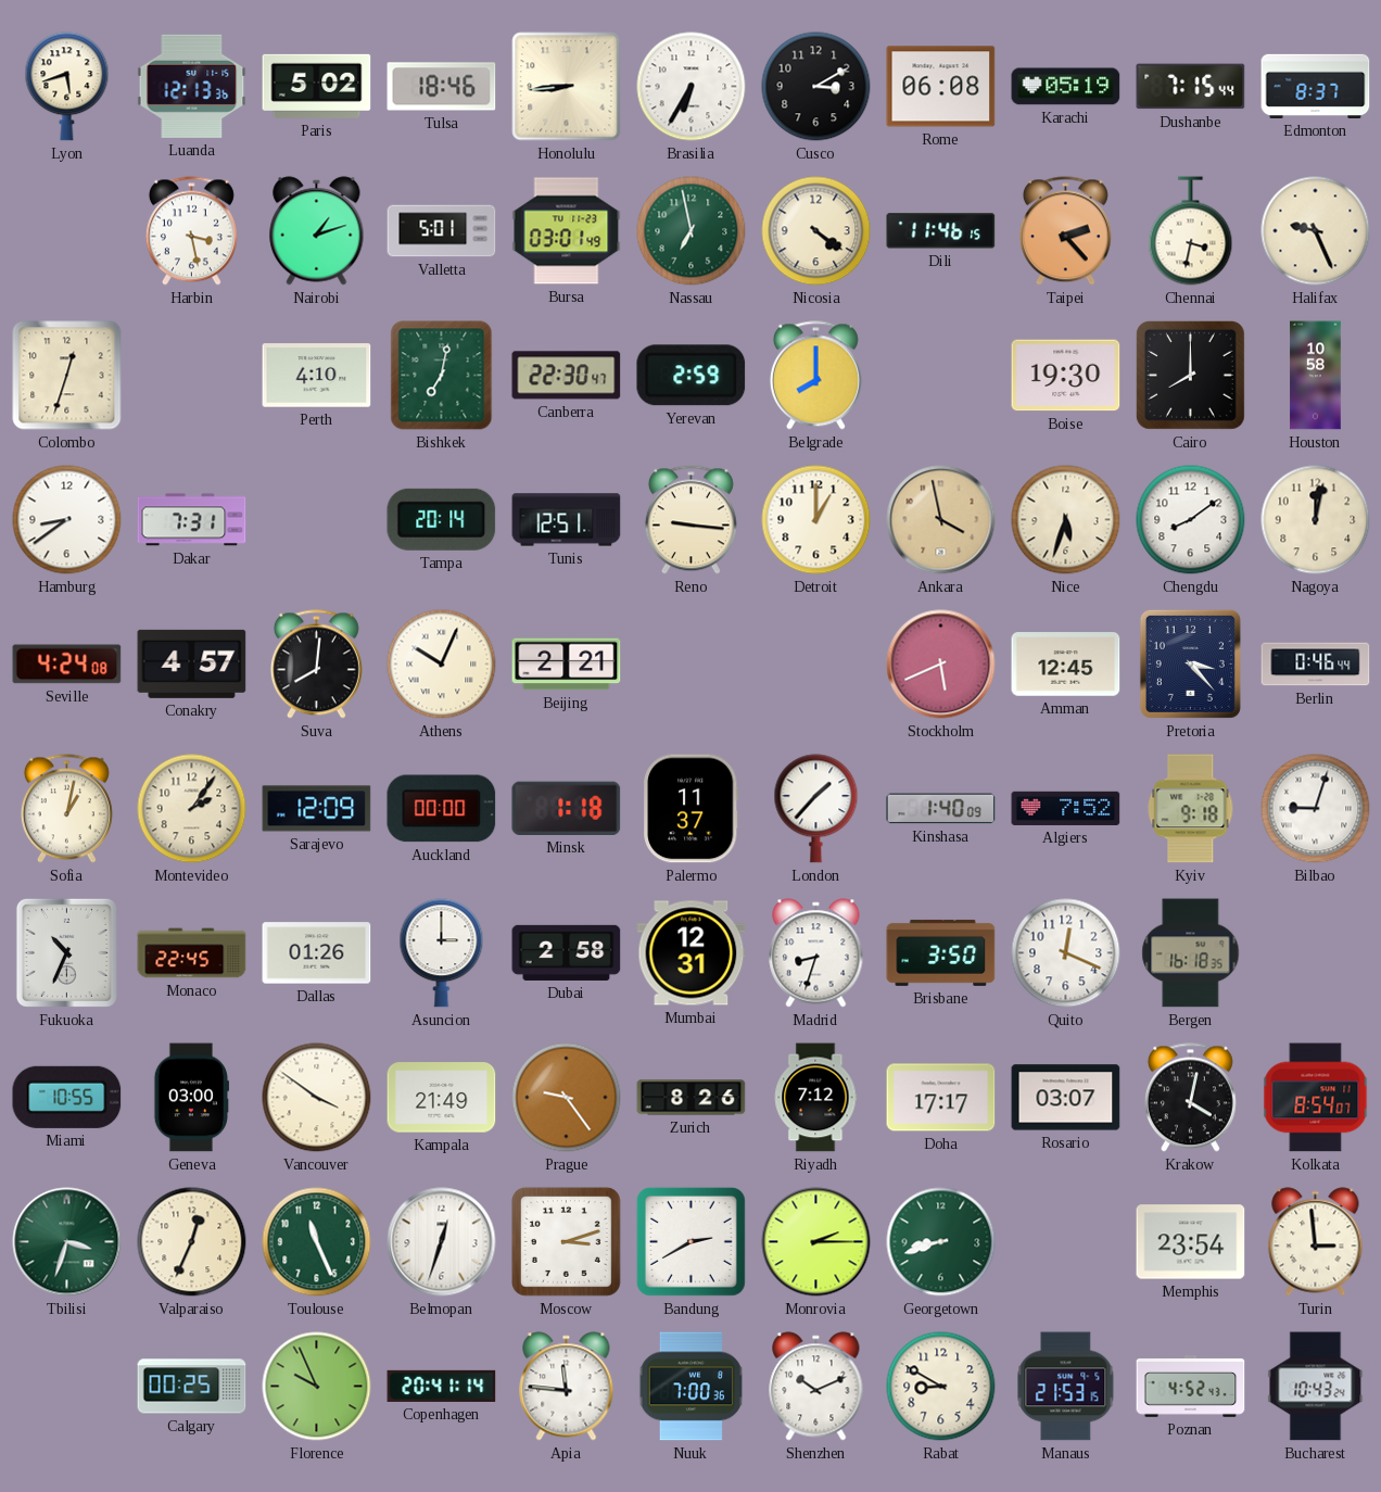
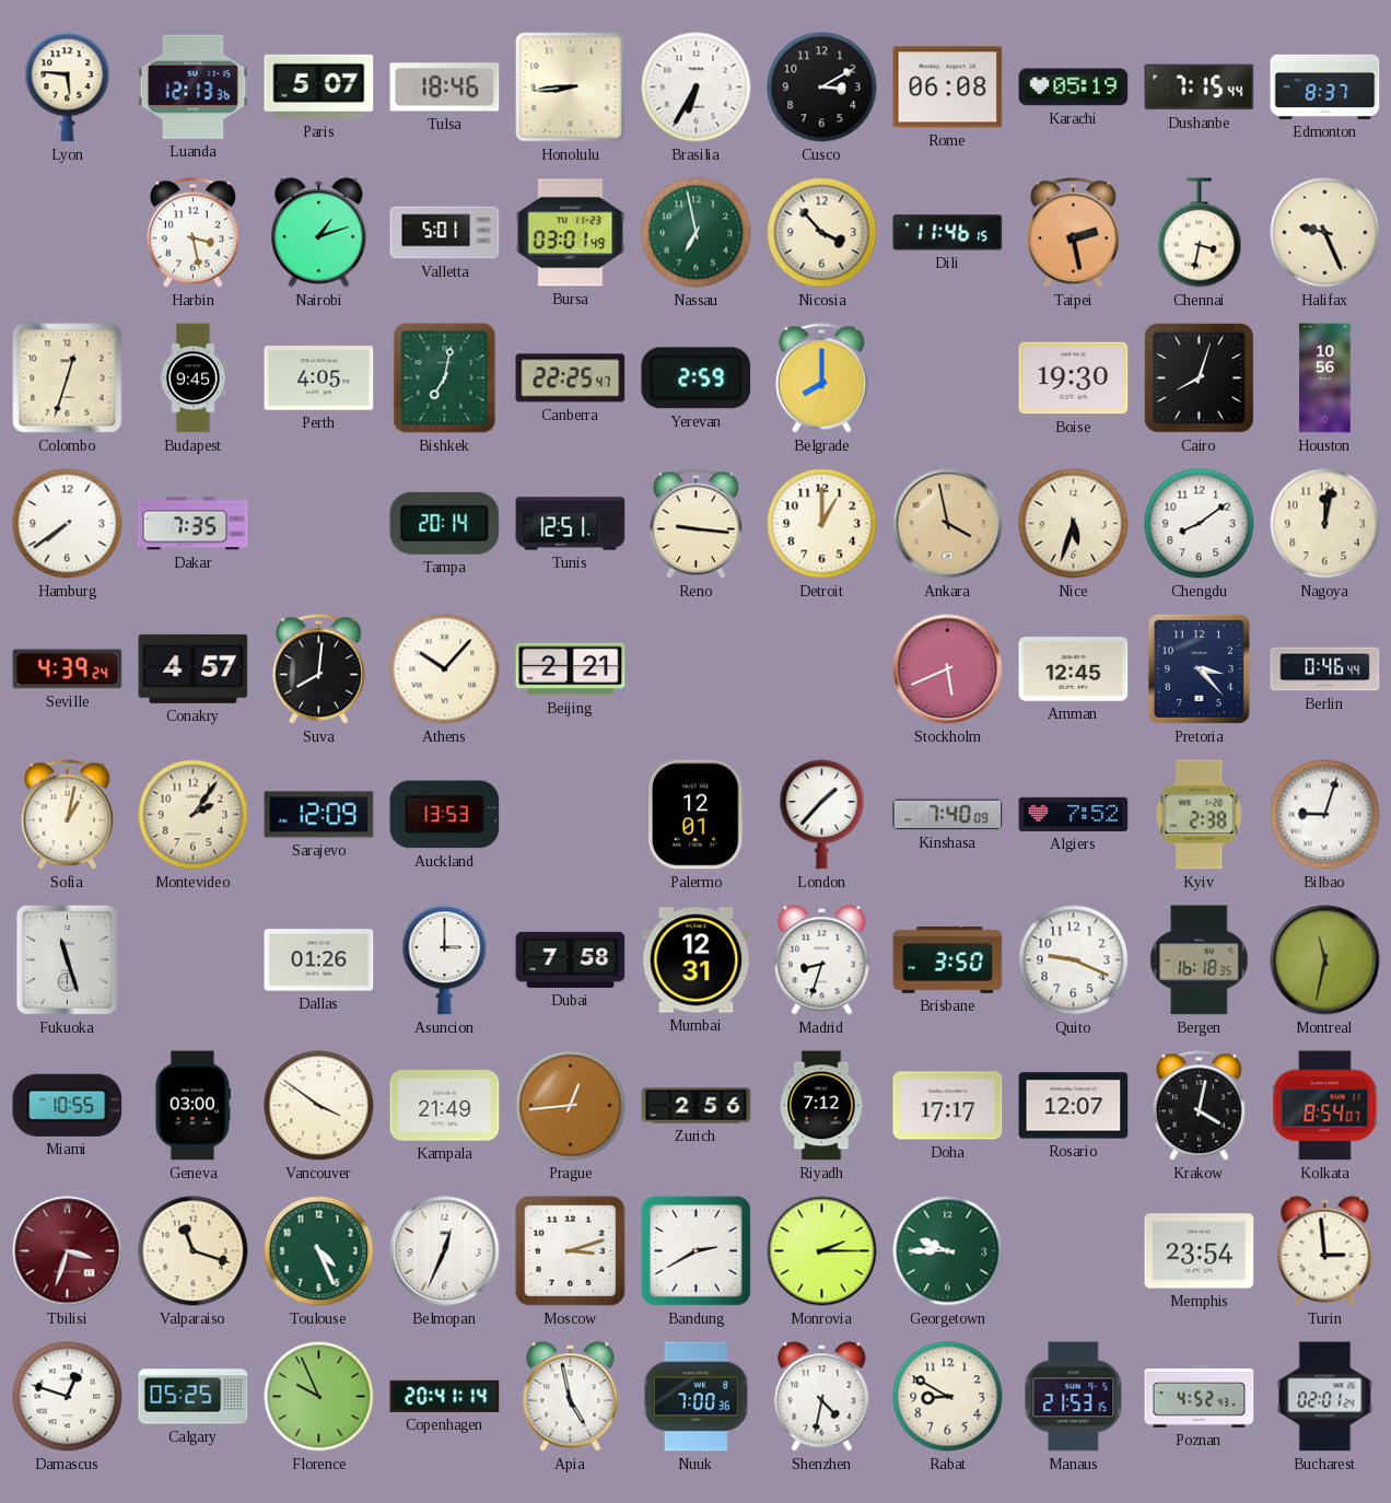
Lyon: 5:42 -> 5:46 (68, 88)
Paris: 5:02 -> 5:07 (319, 86)
Nicosia: 4:21 -> 3:53 (822, 233)
Taipei: 2:23 -> 2:28 (1073, 233)
Budapest: none -> 9:45 (194, 378)
Perth: 4:10 -> 4:05 (319, 378)
Canberra: 22:30 -> 22:25 (571, 378)
Cairo: 8:00 -> 8:03 (1199, 377)
Houston: 10:58 -> 10:56 (1325, 378)
Hamburg: 8:39 -> 7:39 (68, 524)
Dakar: 7:31 -> 7:35 (194, 524)
Seville: 4:24 -> 4:39 (68, 669)
Athens: 10:04 -> 10:07 (445, 669)
Auckland: 00:00 -> 13:53 (445, 815)
Minsk: 1:18 -> none (567, 808)
Palermo: 11:37 -> 12:01 (697, 815)
Kinshasa: 1:40 -> 7:40 (948, 815)
Kyiv: 9:18 -> 2:38 (1200, 815)
Fukuoka: 10:34 -> 11:27 (67, 959)
Monaco: 22:45 -> none (192, 953)
Dubai: 2:58 -> 7:58 (571, 959)
Quito: 12:19 -> 9:19 (1074, 960)
Montreal: none -> 11:32 (1325, 960)
Prague: 9:24 -> 12:44 (571, 1106)
Zurich: 8:26 -> 2:56 (697, 1106)
Rosario: 03:07 -> 12:07 (1074, 1106)
Tbilisi dial: green -> burgundy (68, 1251)
Valparaiso: 12:34 -> 11:18 (194, 1251)
Toulouse: 11:26 -> 4:26 (319, 1251)
Belmopan: 12:33 -> 12:34 (445, 1251)
Georgetown: 8:42 -> 9:45 (948, 1251)
Damascus: none -> 12:48 (68, 1397)
Calgary: 00:25 -> 05:25 (194, 1397)
Apia: 11:46 -> 4:58 (571, 1397)
Shenzhen: 10:11 -> 4:32 (822, 1397)
Bucharest: 10:43 -> 02:01 (1325, 1397)
